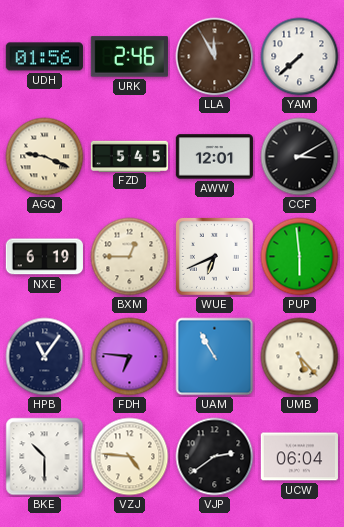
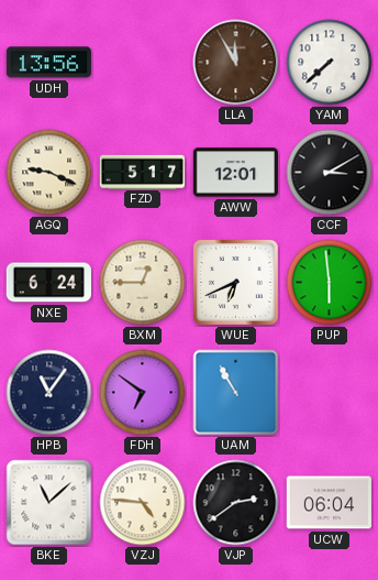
UDH: 01:56 -> 13:56 (48, 63)
URK: 2:46 -> none (129, 57)
FZD: 5:45 -> 5:17 (142, 172)
NXE: 6:19 -> 6:24 (48, 283)
FDH: 6:46 -> 6:51 (143, 393)
UMB: 5:23 -> none (300, 357)
BKE: 10:30 -> 11:08 (49, 503)
